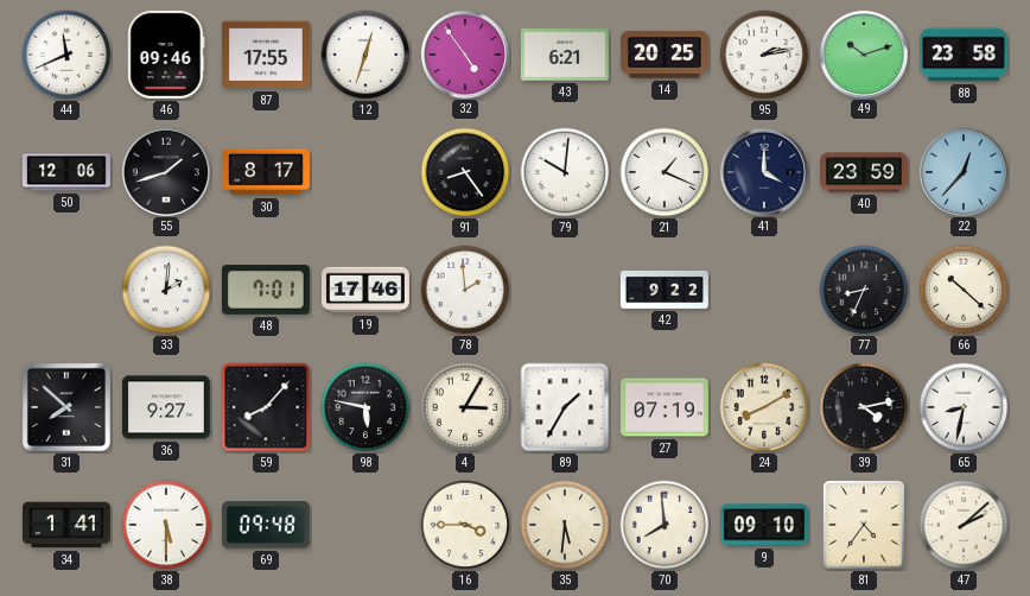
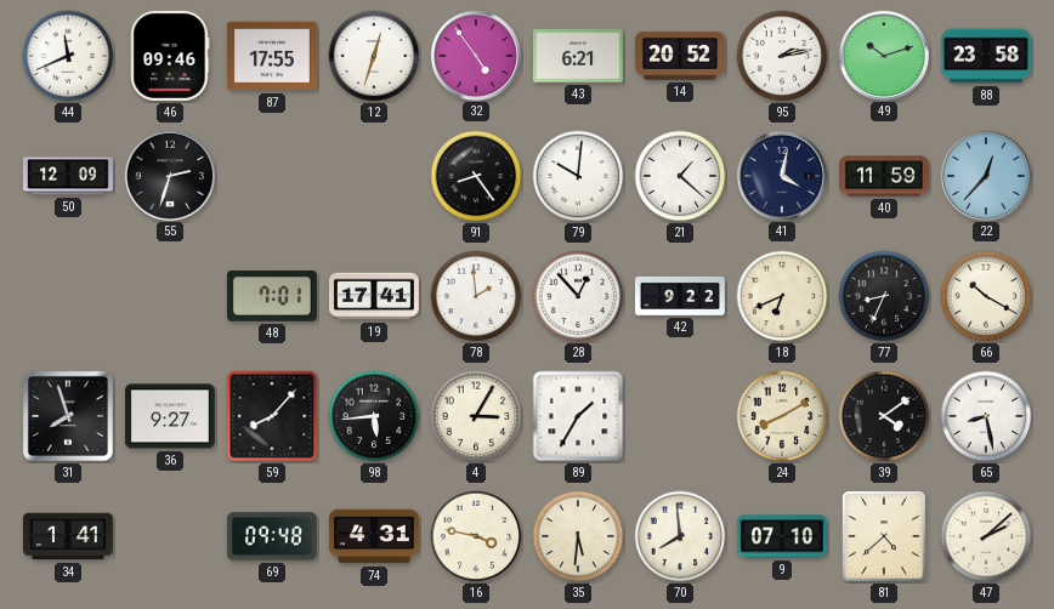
14: 20:25 -> 20:52 (680, 56)
50: 12:06 -> 12:09 (68, 176)
55: 1:42 -> 2:33 (169, 175)
30: 8:17 -> none (266, 172)
21: 1:19 -> 1:22 (680, 176)
41: 4:00 -> 4:02 (781, 175)
40: 23:59 -> 11:59 (885, 176)
33: 2:01 -> none (166, 290)
19: 17:46 -> 17:41 (374, 296)
28: none -> 12:53 (578, 296)
18: none -> 6:41 (782, 296)
66: 10:22 -> 10:20 (986, 296)
31: 7:52 -> 7:57 (68, 416)
98: 5:47 -> 5:44 (374, 416)
27: 07:19 -> none (665, 407)
39: 4:13 -> 4:09 (884, 416)
65: 8:32 -> 8:28 (986, 416)
38: 5:30 -> none (166, 525)
74: none -> 4:31 (374, 536)
16: 3:45 -> 3:47 (476, 536)
9: 09:10 -> 07:10 (782, 536)
81: 4:36 -> 4:38 (884, 536)
